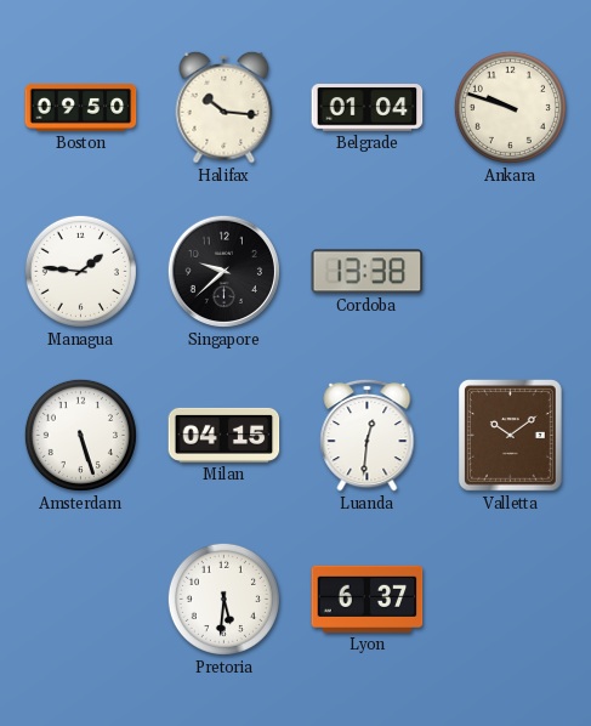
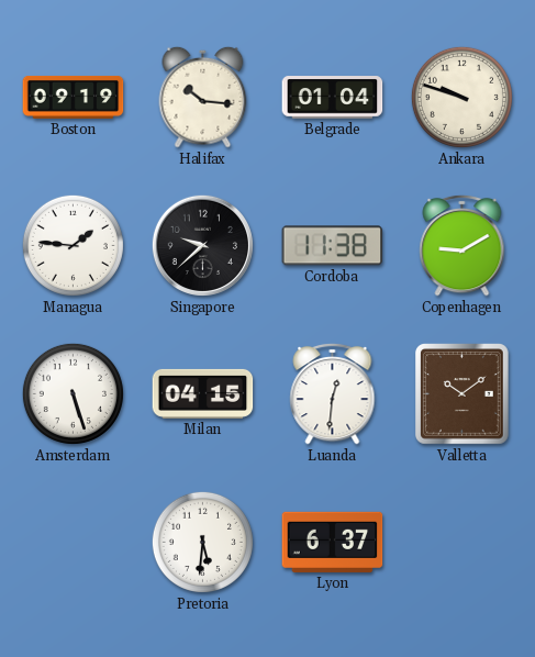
Boston: 09:50 -> 09:19 (74, 97)
Cordoba: 13:38 -> 11:38 (333, 246)
Copenhagen: none -> 9:10 (462, 245)
